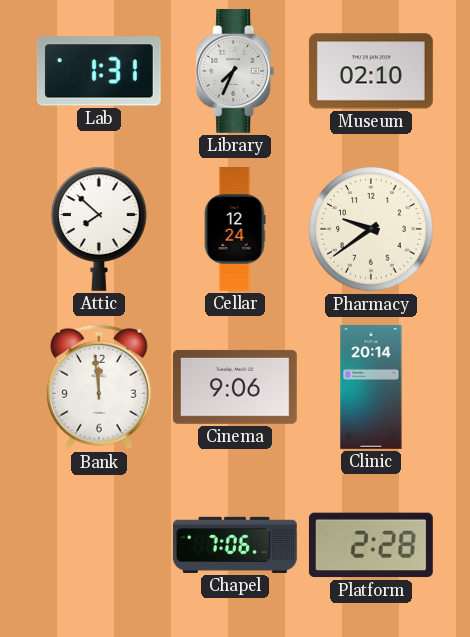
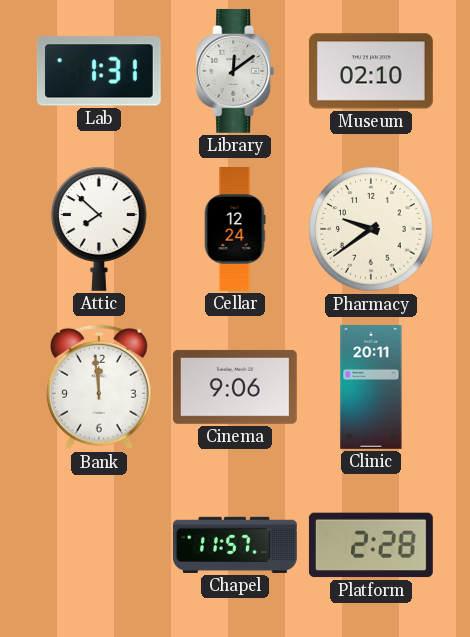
Library: 7:34 -> 12:09 (235, 71)
Clinic: 20:14 -> 20:11 (371, 388)
Chapel: 7:06 -> 11:57 (235, 545)
